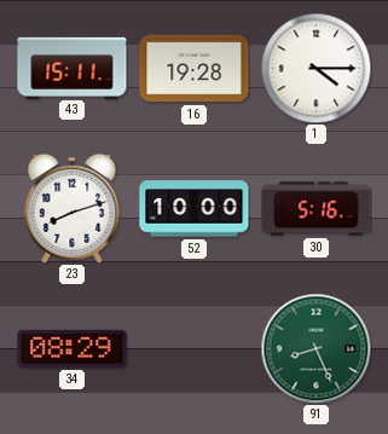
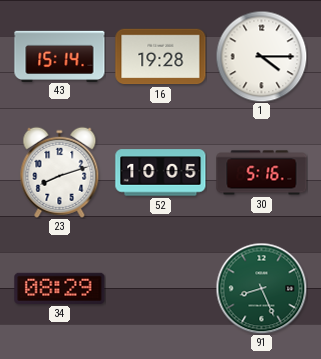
43: 15:11 -> 15:14 (60, 56)
52: 10:00 -> 10:05 (161, 173)
